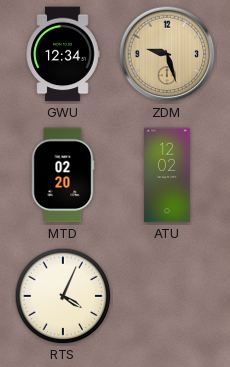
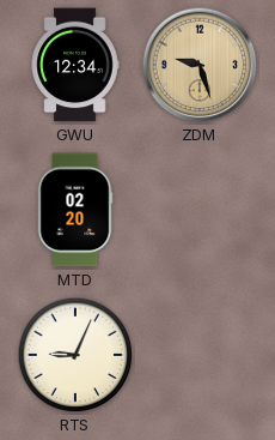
ATU: 12:02 -> none (167, 175)
RTS: 4:04 -> 9:04 (75, 355)
